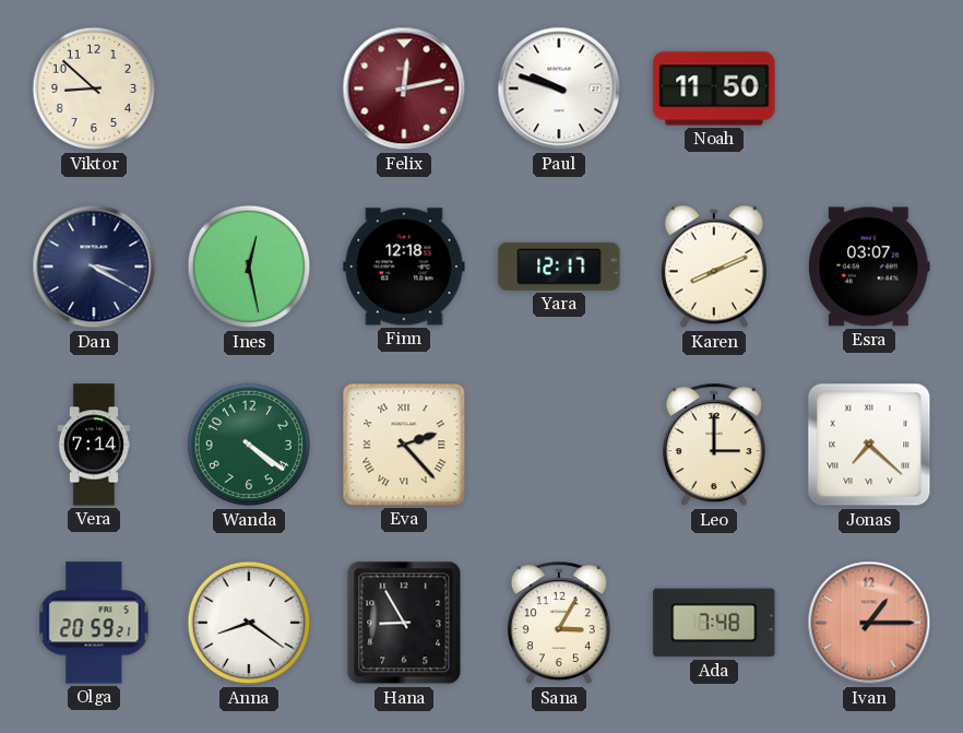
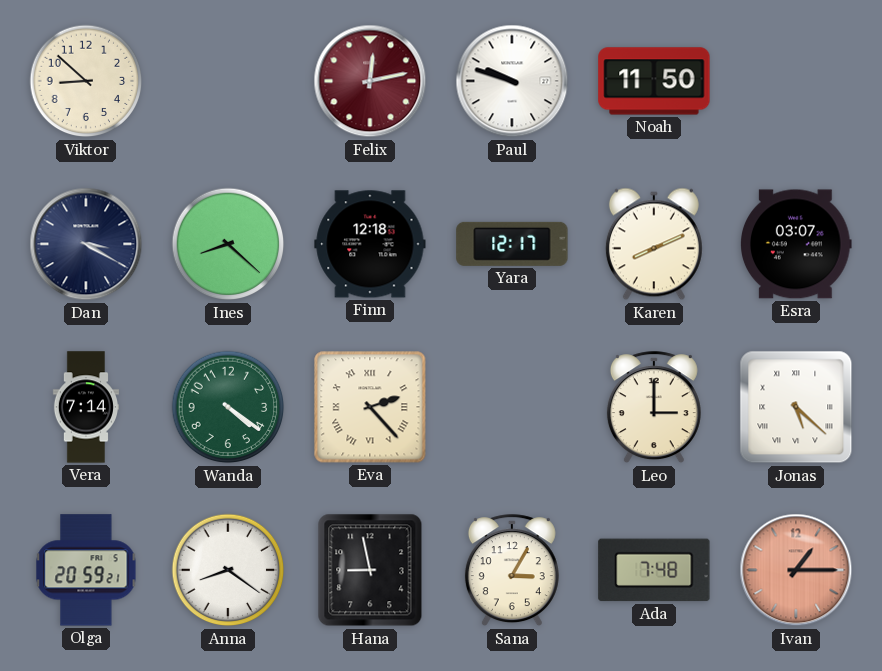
Ines: 12:28 -> 8:22 (228, 244)
Jonas: 7:22 -> 5:22 (796, 407)
Hana: 8:55 -> 8:58 (370, 570)
